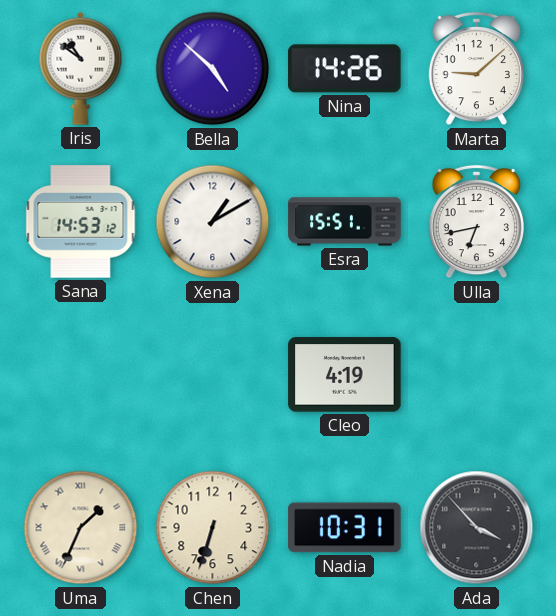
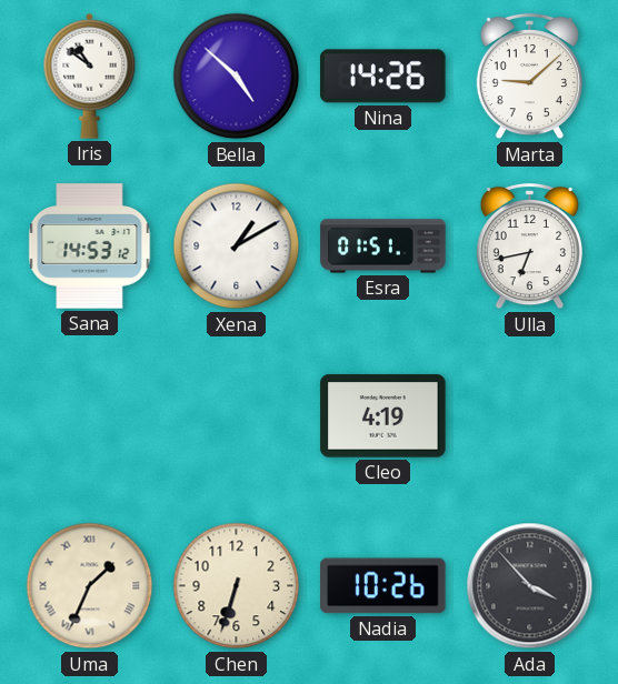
Esra: 15:51 -> 01:51 (383, 247)
Nadia: 10:31 -> 10:26 (383, 586)
